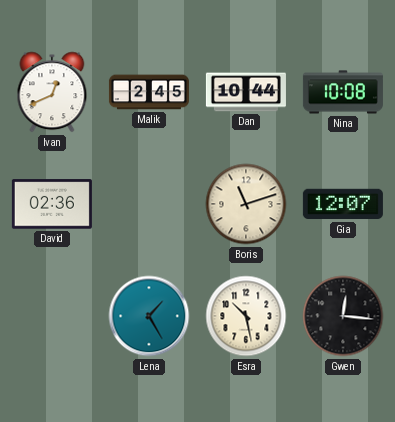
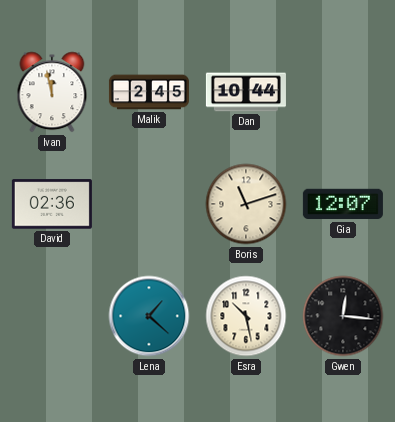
Ivan: 12:41 -> 11:58 (52, 92)
Nina: 10:08 -> none (343, 92)
Lena: 1:25 -> 1:22 (149, 316)
